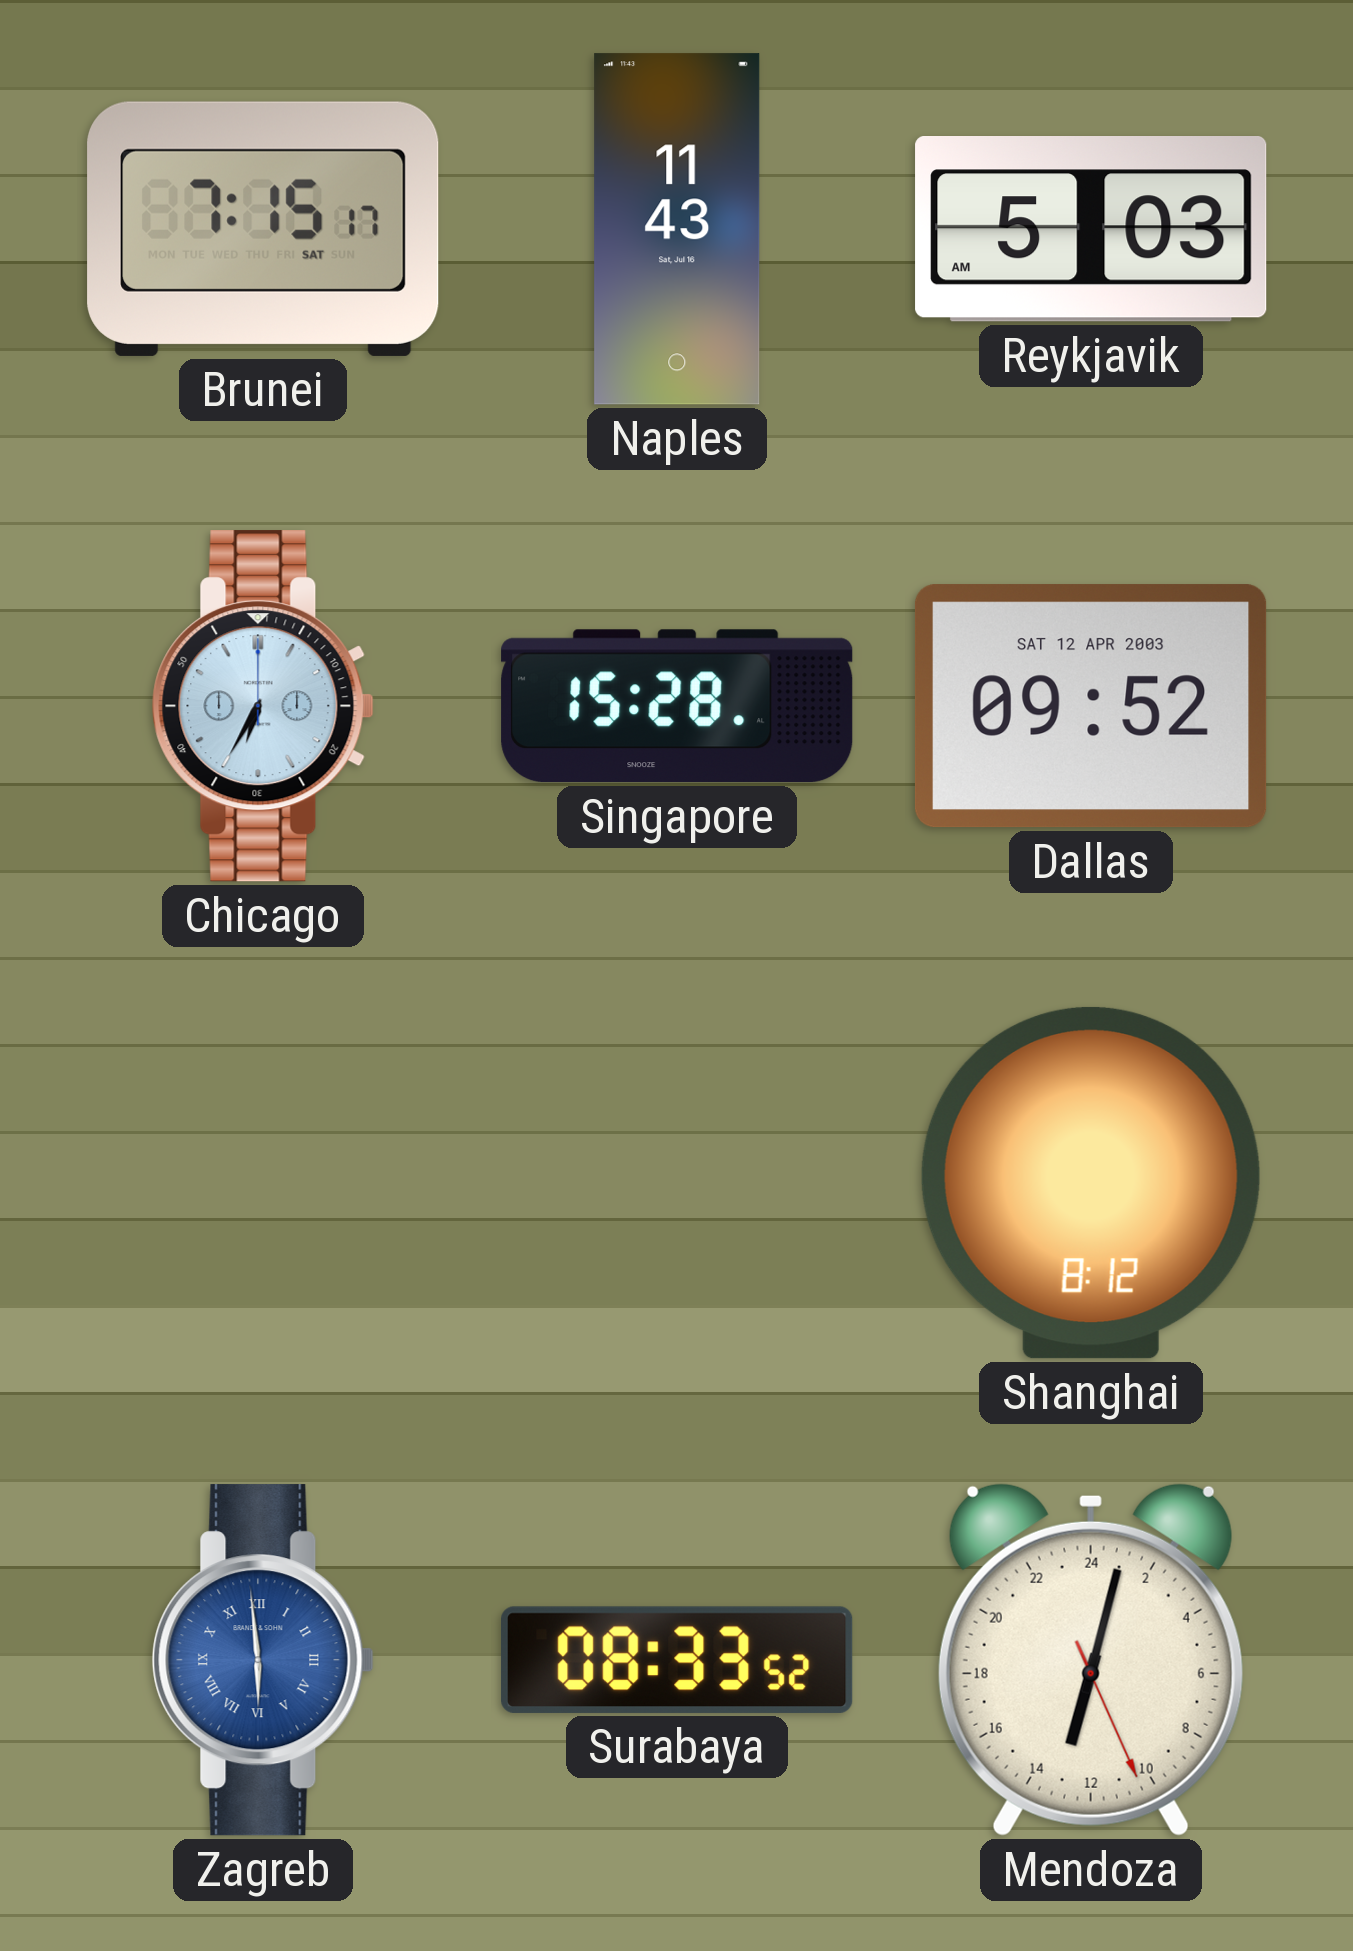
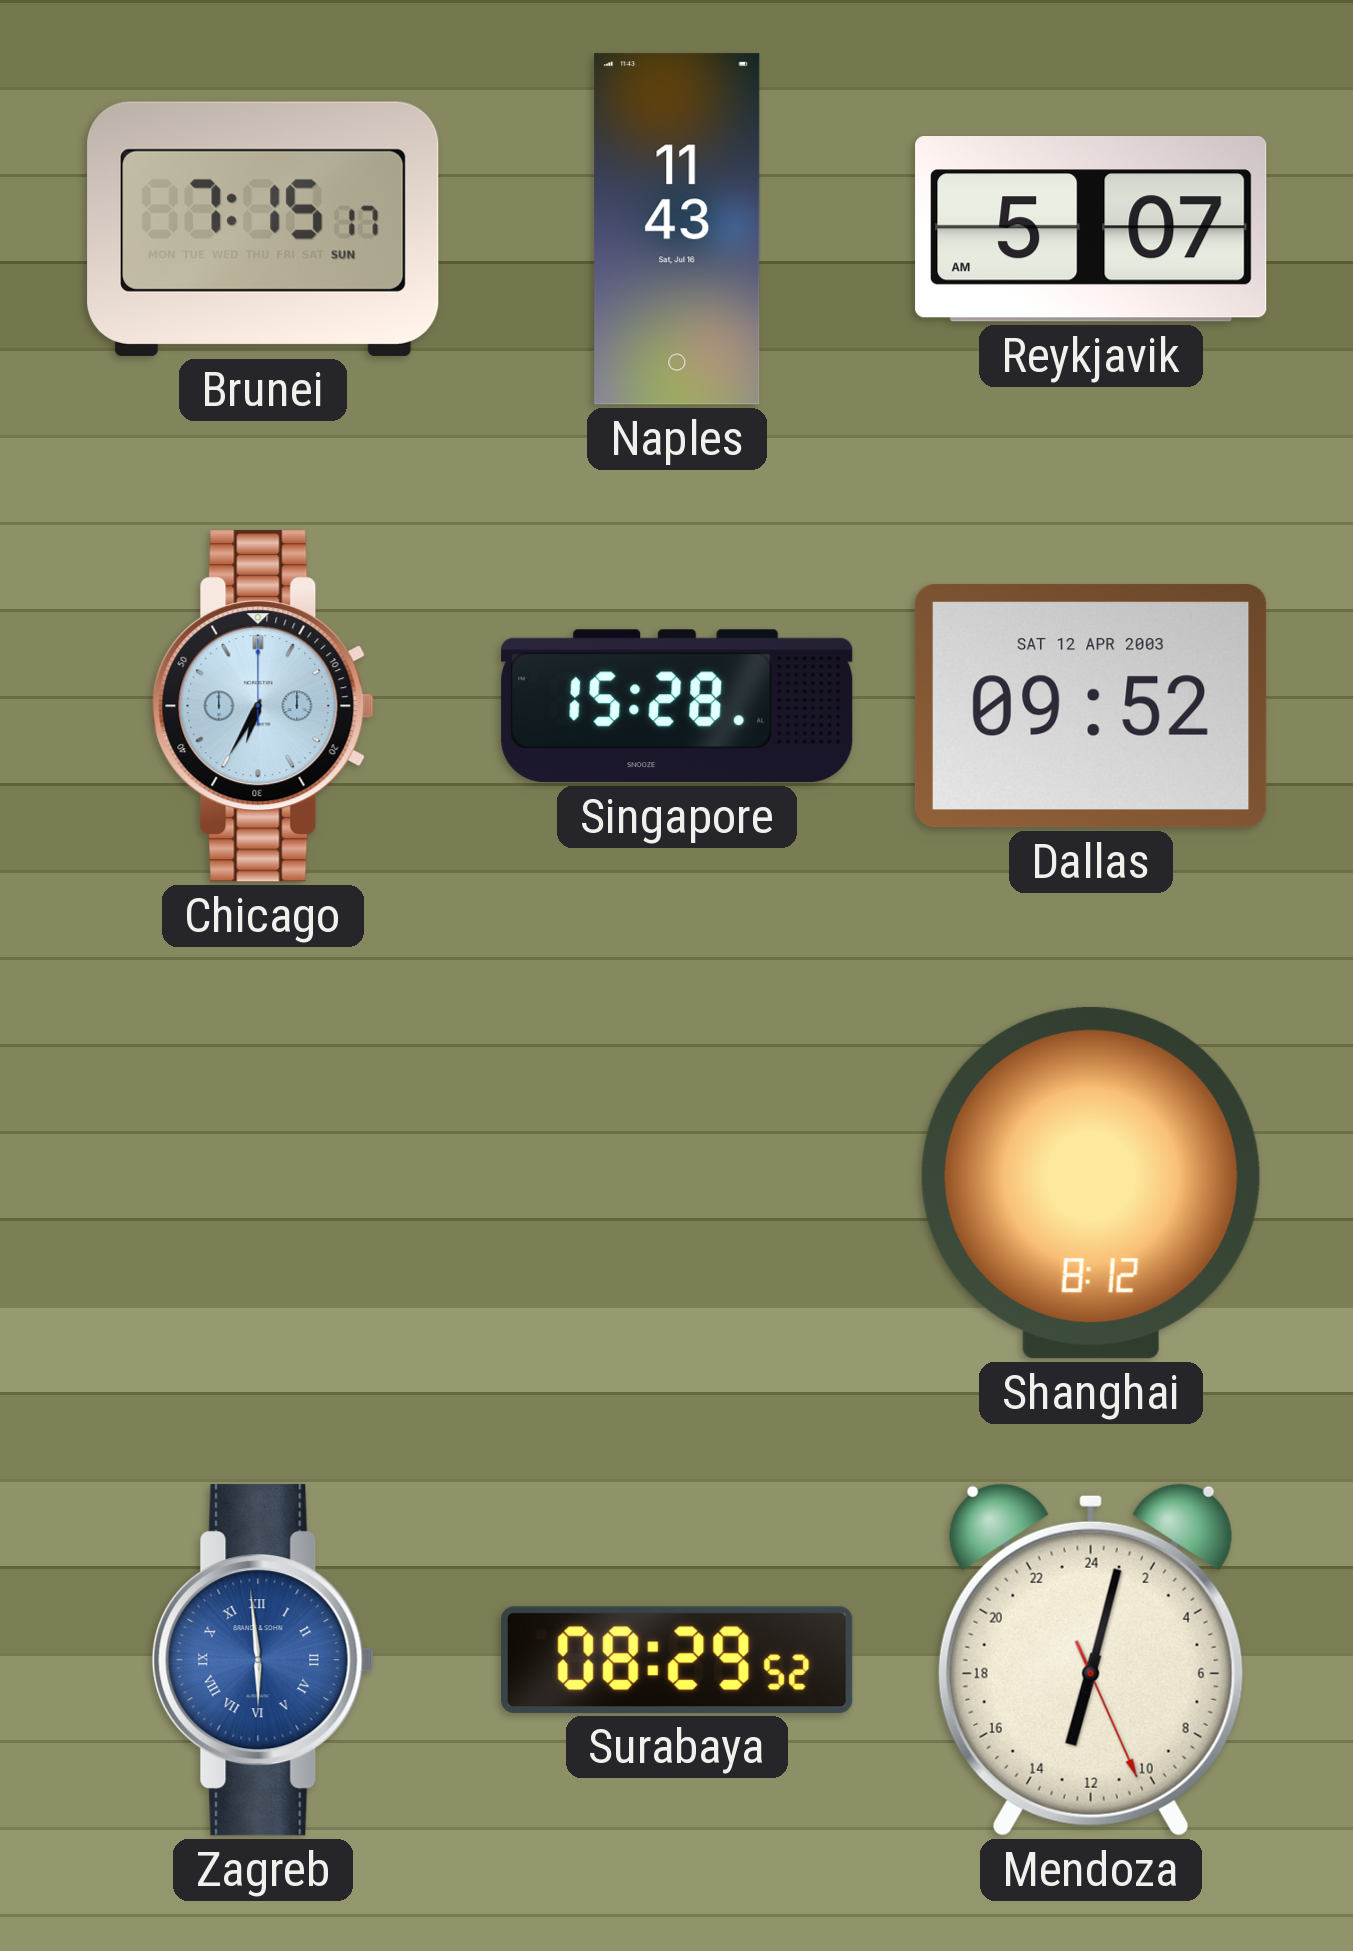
Brunei date: SAT -> SUN (263, 229)
Reykjavik: 5:03 -> 5:07 (1091, 230)
Surabaya: 08:33 -> 08:29 (677, 1660)
